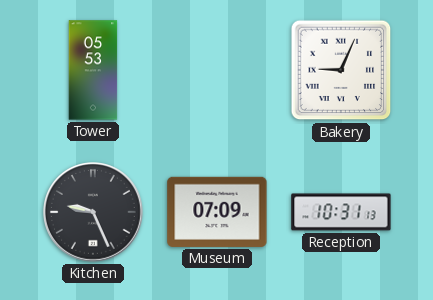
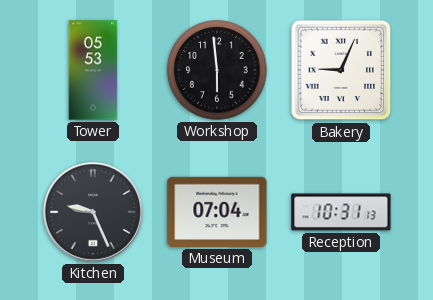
Workshop: none -> 5:59 (217, 70)
Museum: 07:09 -> 07:04 (217, 212)
